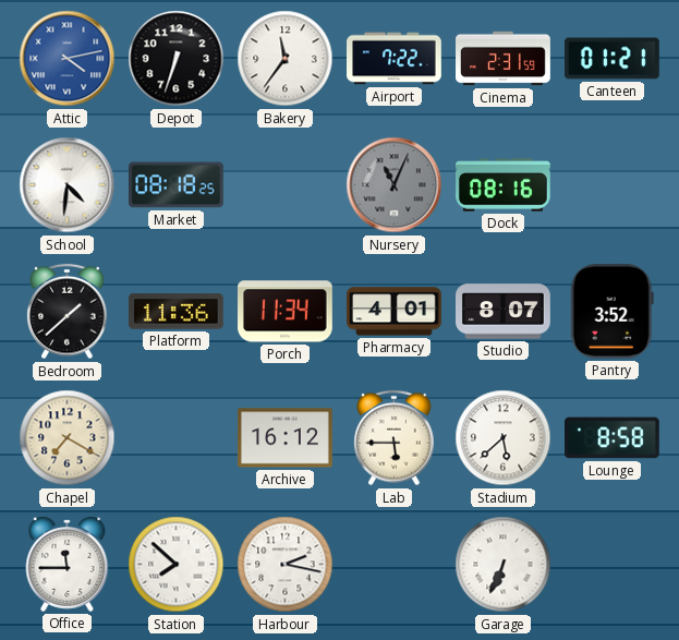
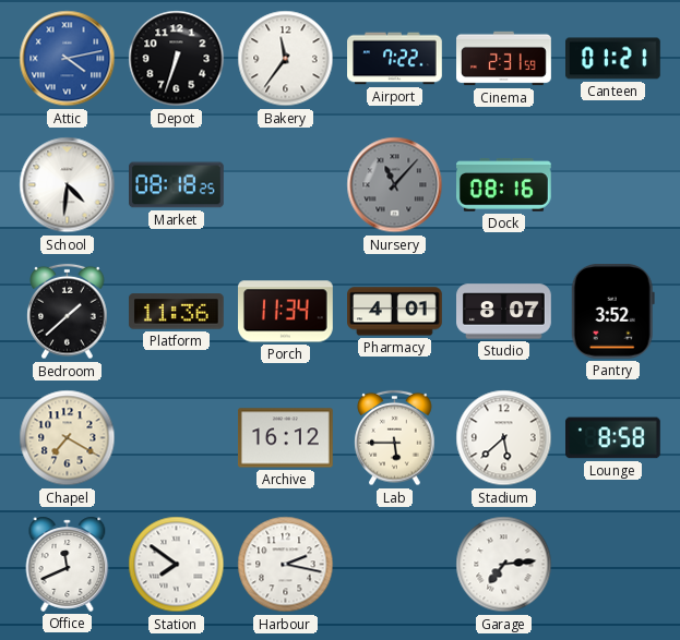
Nursery: 11:04 -> 11:07 (395, 185)
Office: 11:45 -> 11:41 (68, 564)
Station: 7:52 -> 7:51 (177, 565)
Garage: 6:34 -> 7:14 (504, 565)
